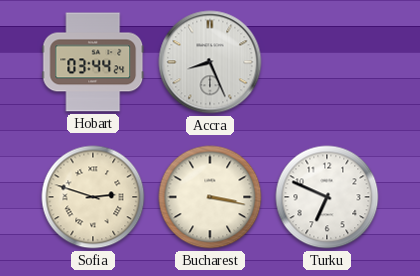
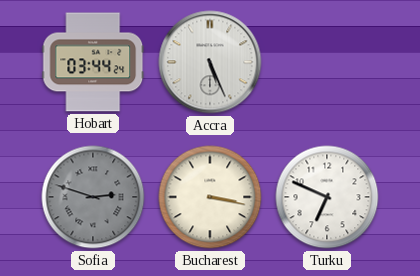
Accra: 8:26 -> 5:26 (210, 62)
Sofia dial: cream -> grey (93, 197)
